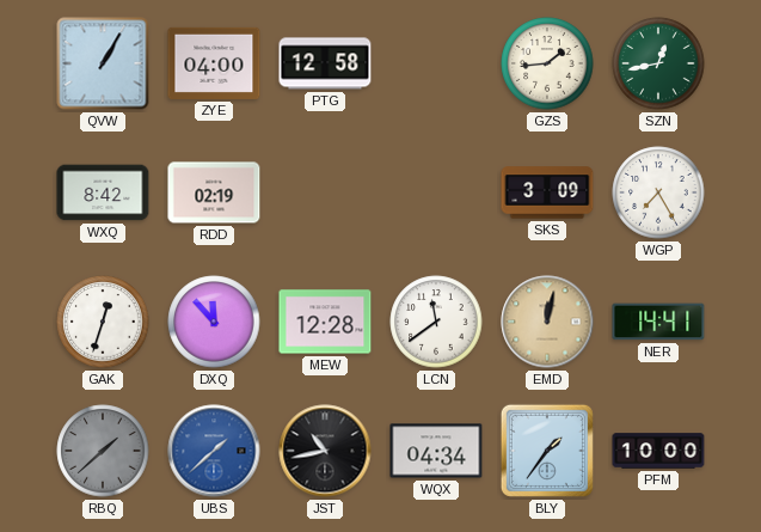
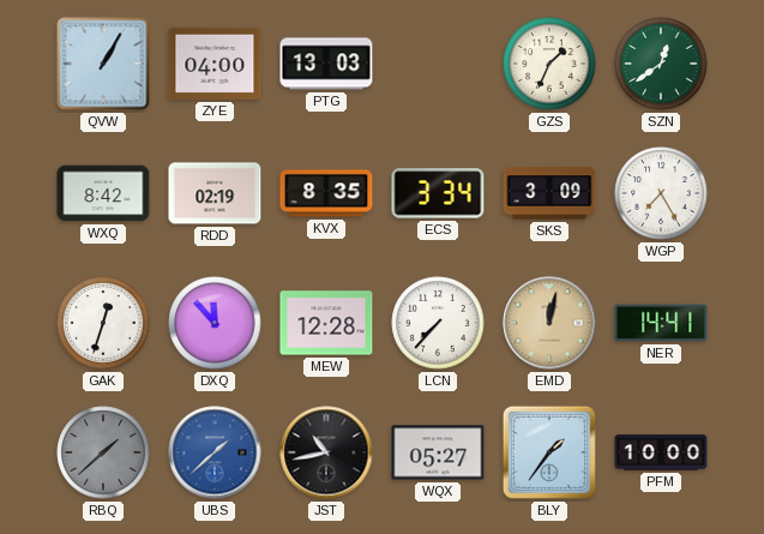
PTG: 12:58 -> 13:03 (326, 64)
GZS: 1:44 -> 1:34 (549, 64)
SZN: 12:43 -> 12:39 (661, 64)
KVX: none -> 8:35 (326, 193)
ECS: none -> 3:34 (438, 193)
LCN: 11:39 -> 7:37 (438, 323)
WQX: 04:34 -> 05:27 (438, 452)
